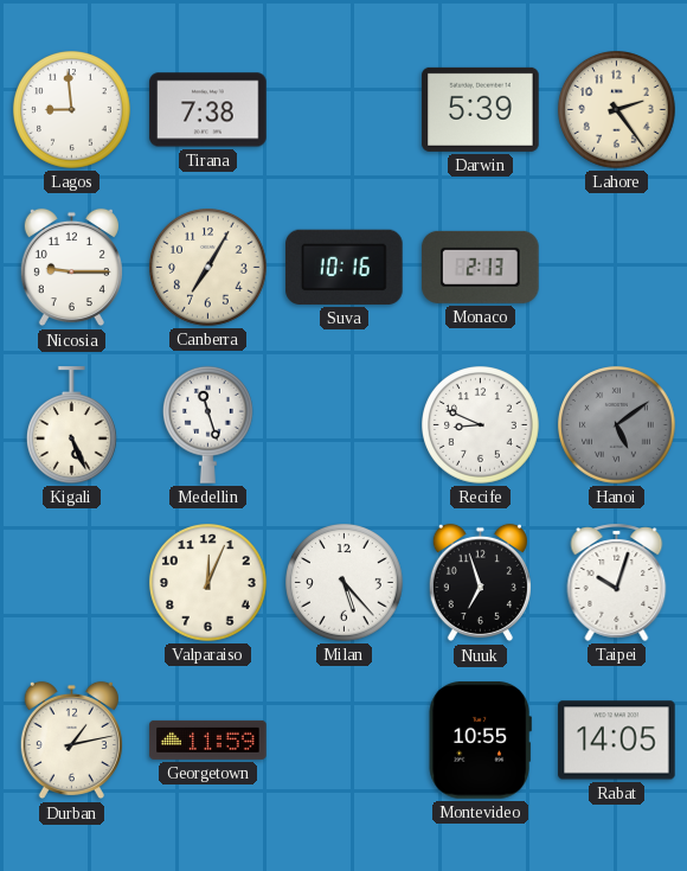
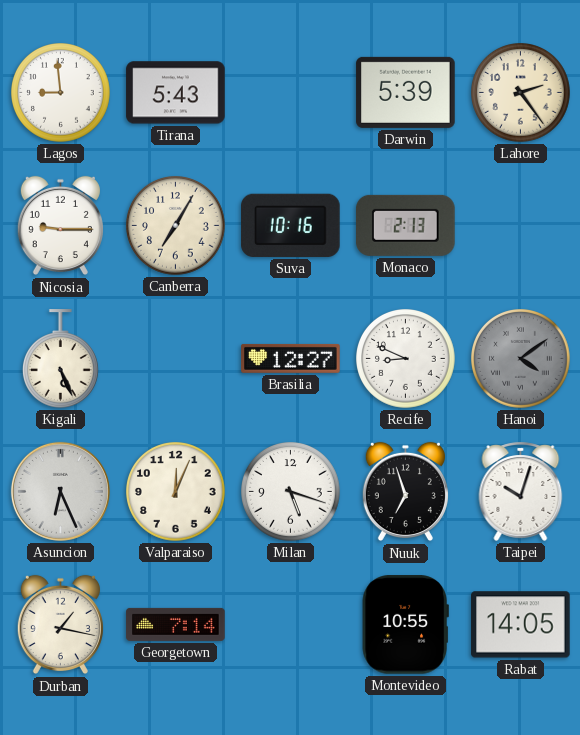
Tirana: 7:38 -> 5:43 (176, 93)
Medellin: 11:27 -> none (207, 424)
Brasilia: none -> 12:27 (291, 358)
Hanoi: 5:09 -> 4:09 (521, 359)
Asuncion: none -> 6:26 (60, 491)
Milan: 5:23 -> 5:18 (291, 492)
Durban: 1:13 -> 1:17 (60, 625)
Georgetown: 11:59 -> 7:14 (176, 624)
